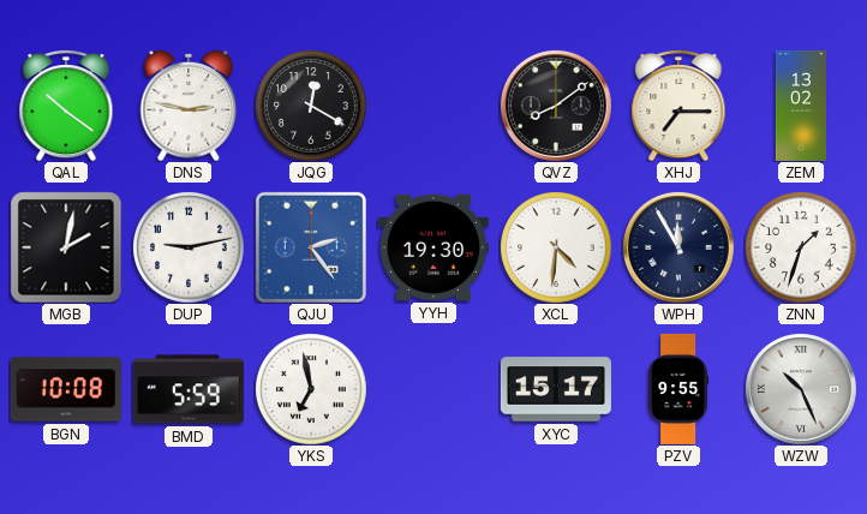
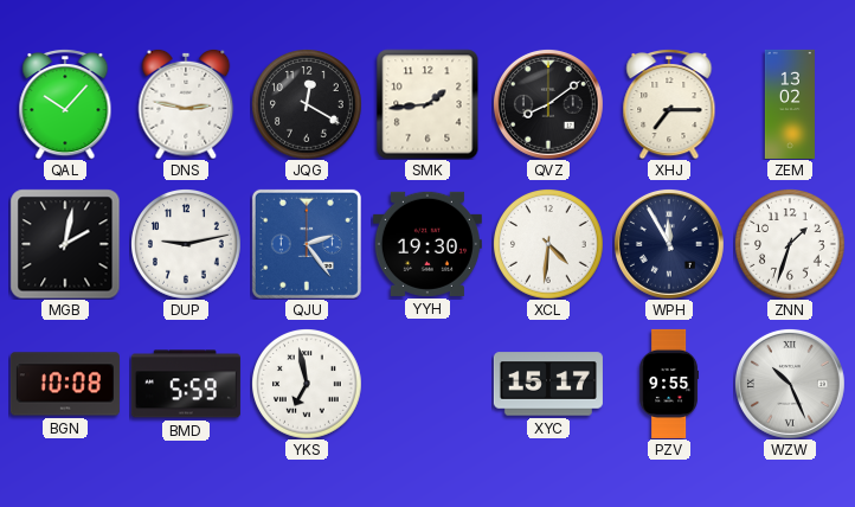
QAL: 10:21 -> 10:07 (65, 104)
SMK: none -> 1:44 (427, 104)
